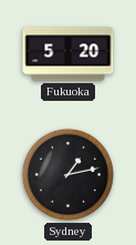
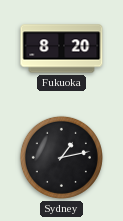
Fukuoka: 5:20 -> 8:20 (62, 49)
